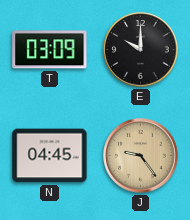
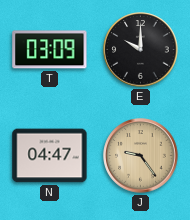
N: 04:45 -> 04:47 (50, 156)
